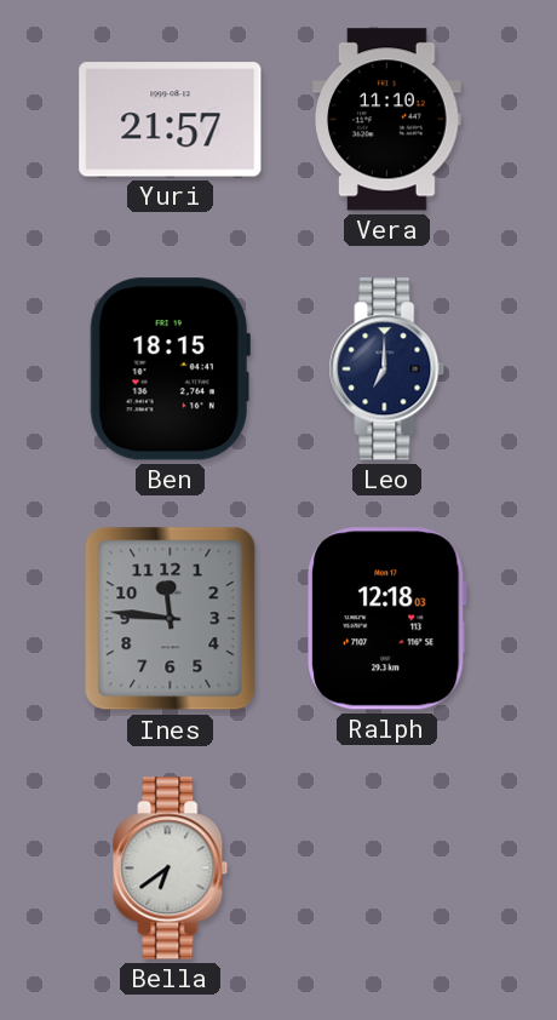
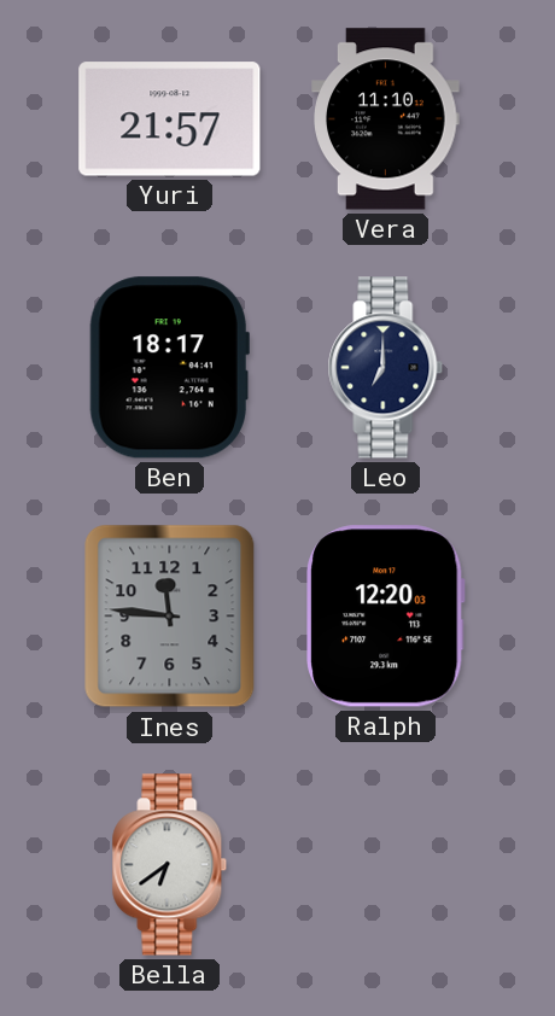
Ben: 18:15 -> 18:17 (169, 368)
Ralph: 12:18 -> 12:20 (386, 617)
